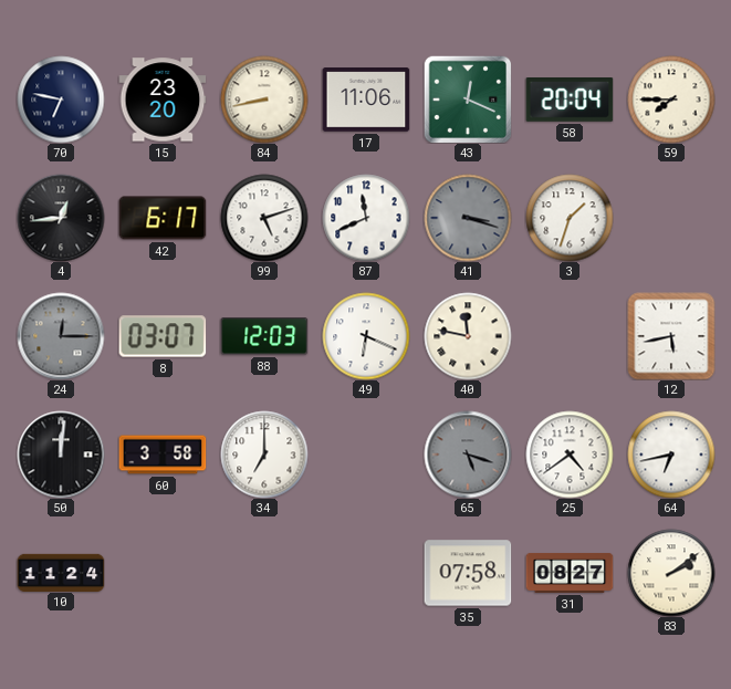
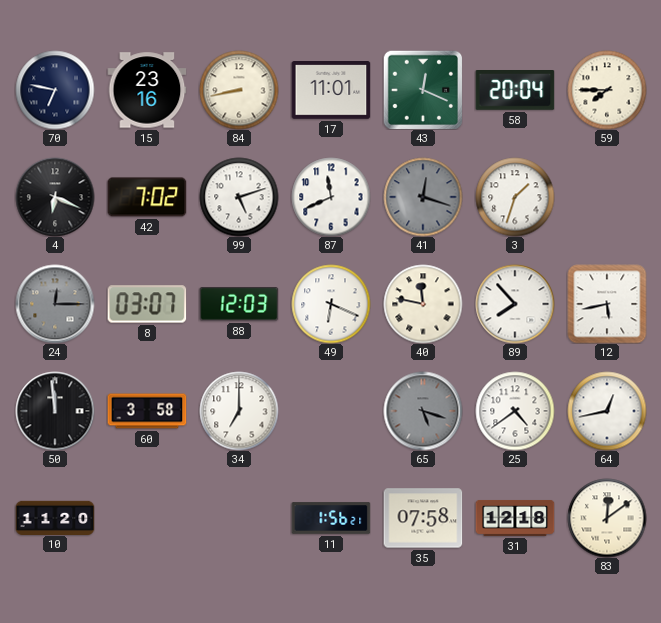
15: 23:20 -> 23:16 (147, 90)
17: 11:06 -> 11:01 (331, 90)
4: 12:44 -> 6:19 (55, 197)
42: 6:17 -> 7:02 (147, 197)
41: 3:18 -> 12:18 (423, 197)
89: none -> 7:53 (515, 304)
50: 12:01 -> 11:59 (55, 411)
64: 6:43 -> 12:43 (607, 411)
10: 11:24 -> 11:20 (55, 517)
11: none -> 1:56 (331, 518)
31: 08:27 -> 12:18 (515, 518)
83: 2:09 -> 12:09 (607, 518)
